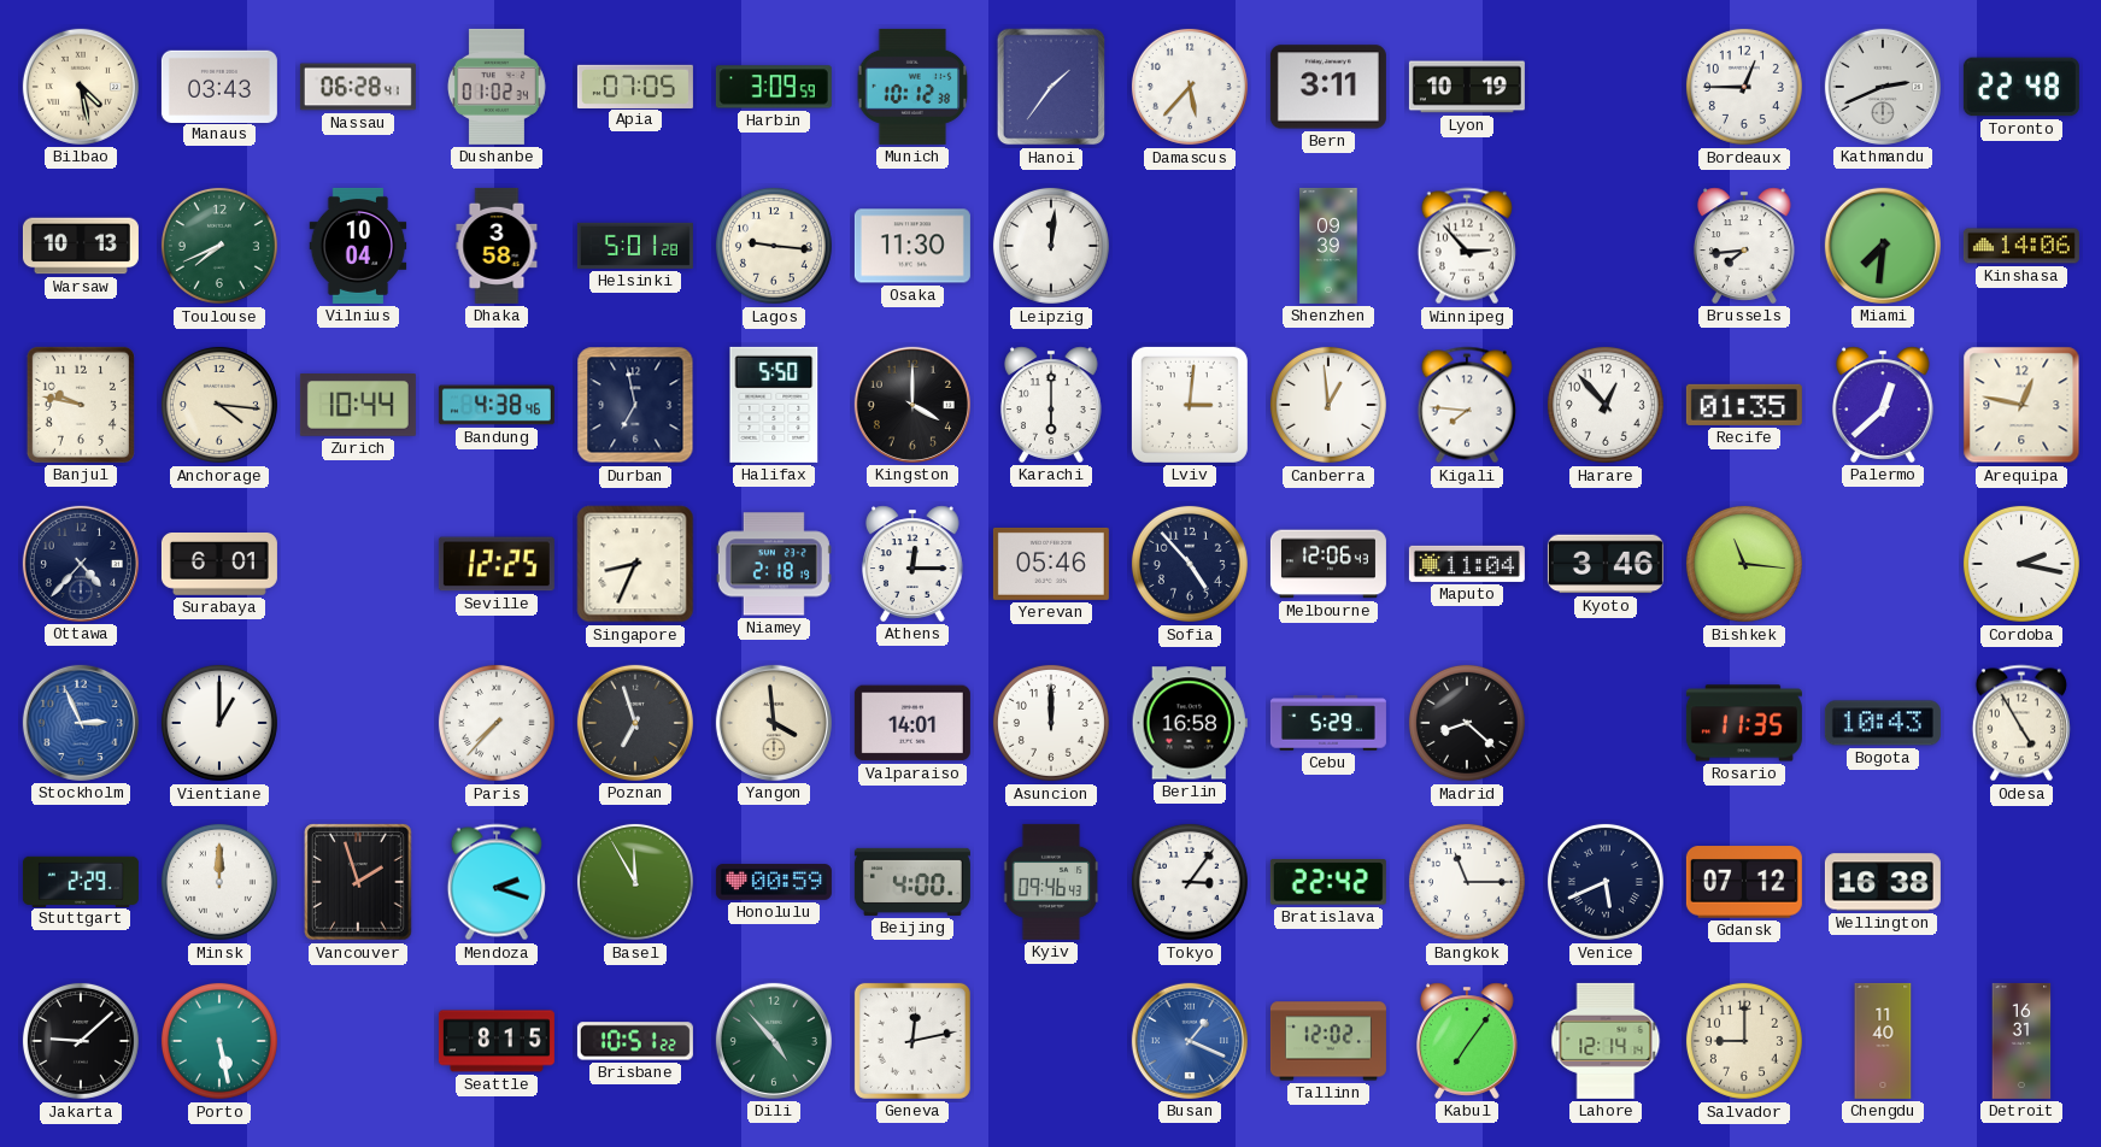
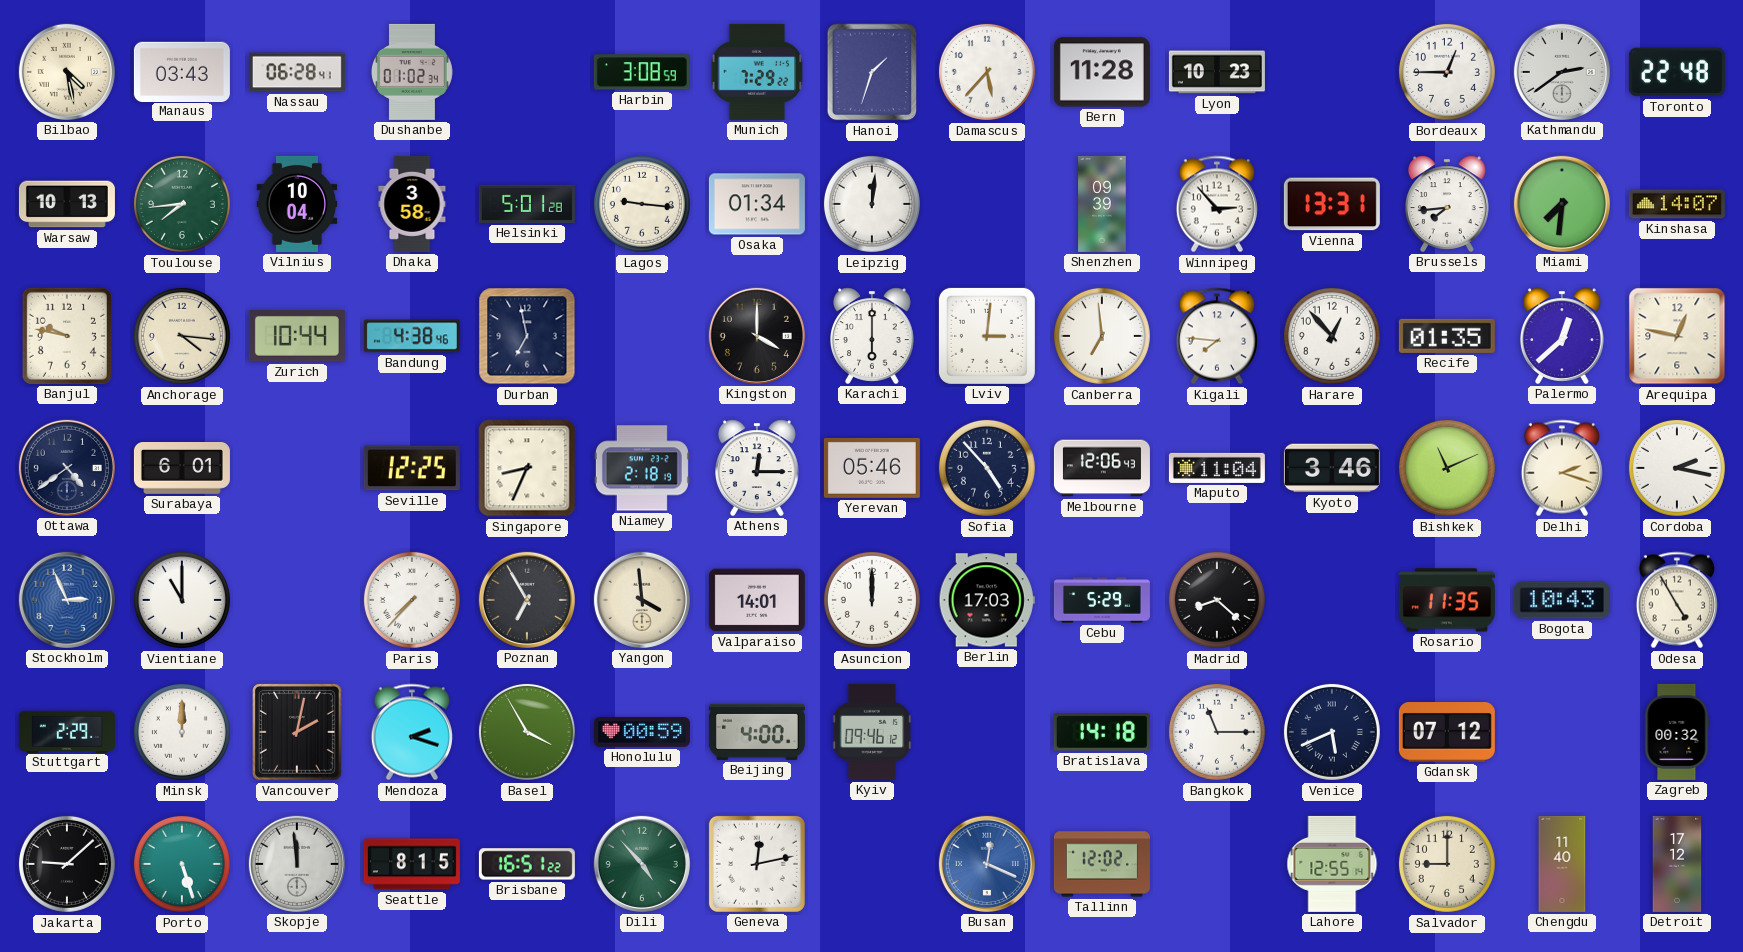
Apia: 07:05 -> none (635, 86)
Harbin: 3:09 -> 3:08 (642, 72)
Munich: 10:12 -> 7:29 (757, 72)
Hanoi: 1:36 -> 1:33 (872, 72)
Bern: 3:11 -> 11:28 (1102, 72)
Lyon: 10:19 -> 10:23 (1217, 72)
Kathmandu: 2:41 -> 2:39 (1562, 72)
Toulouse: 7:41 -> 7:44 (182, 204)
Osaka: 11:30 -> 01:34 (757, 204)
Vienna: none -> 13:31 (1332, 204)
Kinshasa: 14:06 -> 14:07 (1677, 204)
Halifax: 5:50 -> none (774, 405)
Canberra: 12:59 -> 6:59 (1102, 336)
Ottawa: 4:37 -> 4:39 (67, 468)
Bishkek: 11:16 -> 11:11 (1447, 468)
Delhi: none -> 2:18 (1562, 468)
Vientiane: 1:00 -> 11:00 (182, 600)
Poznan: 6:57 -> 6:55 (527, 600)
Berlin: 16:58 -> 17:03 (987, 600)
Vancouver: 1:57 -> 2:02 (297, 732)
Basel: 11:55 -> 3:55 (527, 732)
Kyiv: 09:46:43 -> 09:46:12 (872, 732)
Tokyo: 3:06 -> none (1190, 882)
Bratislava: 22:42 -> 14:18 (1102, 732)
Wellington: 16:38 -> none (1883, 882)
Zagreb: none -> 00:32 (1677, 732)
Porto: 5:28 -> 5:27 (182, 864)
Skopje: none -> 11:59 (297, 864)
Brisbane: 10:51 -> 16:51 (527, 864)
Busan: 1:19 -> 12:19 (987, 864)
Kabul: 7:06 -> none (1468, 1041)
Lahore: 12:14 -> 12:55 (1332, 864)
Detroit: 16:31 -> 17:12 (1677, 864)
